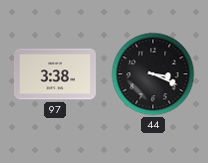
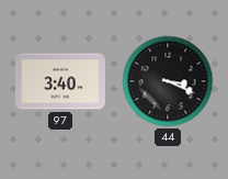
97: 3:38 -> 3:40 (60, 81)
